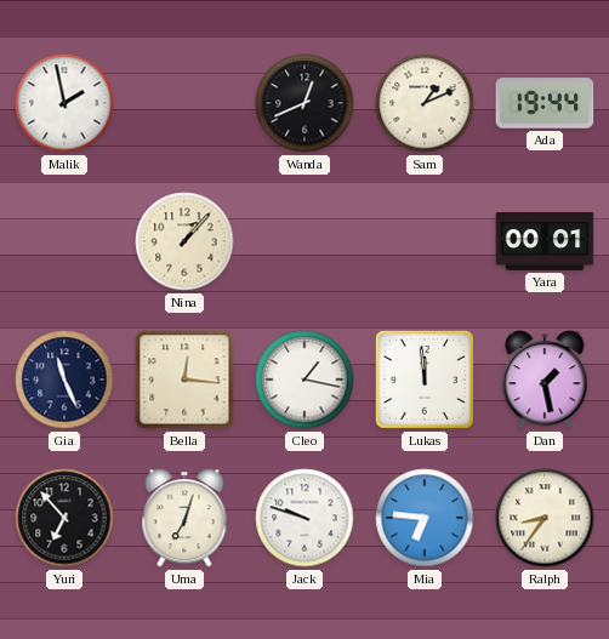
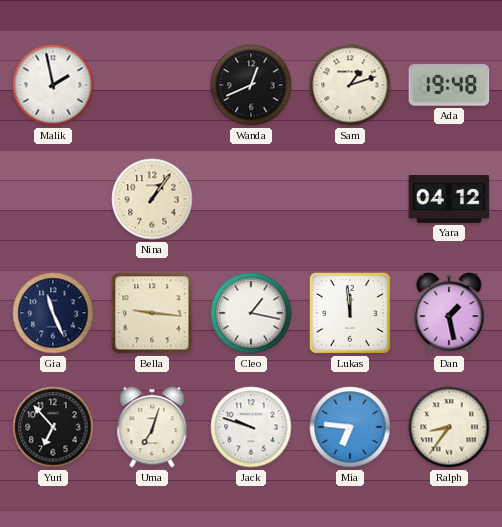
Sam: 1:11 -> 1:12 (350, 85)
Ada: 19:44 -> 19:48 (449, 85)
Nina: 1:07 -> 1:06 (152, 199)
Yara: 00:01 -> 04:12 (449, 200)
Bella: 12:16 -> 9:16 (152, 313)
